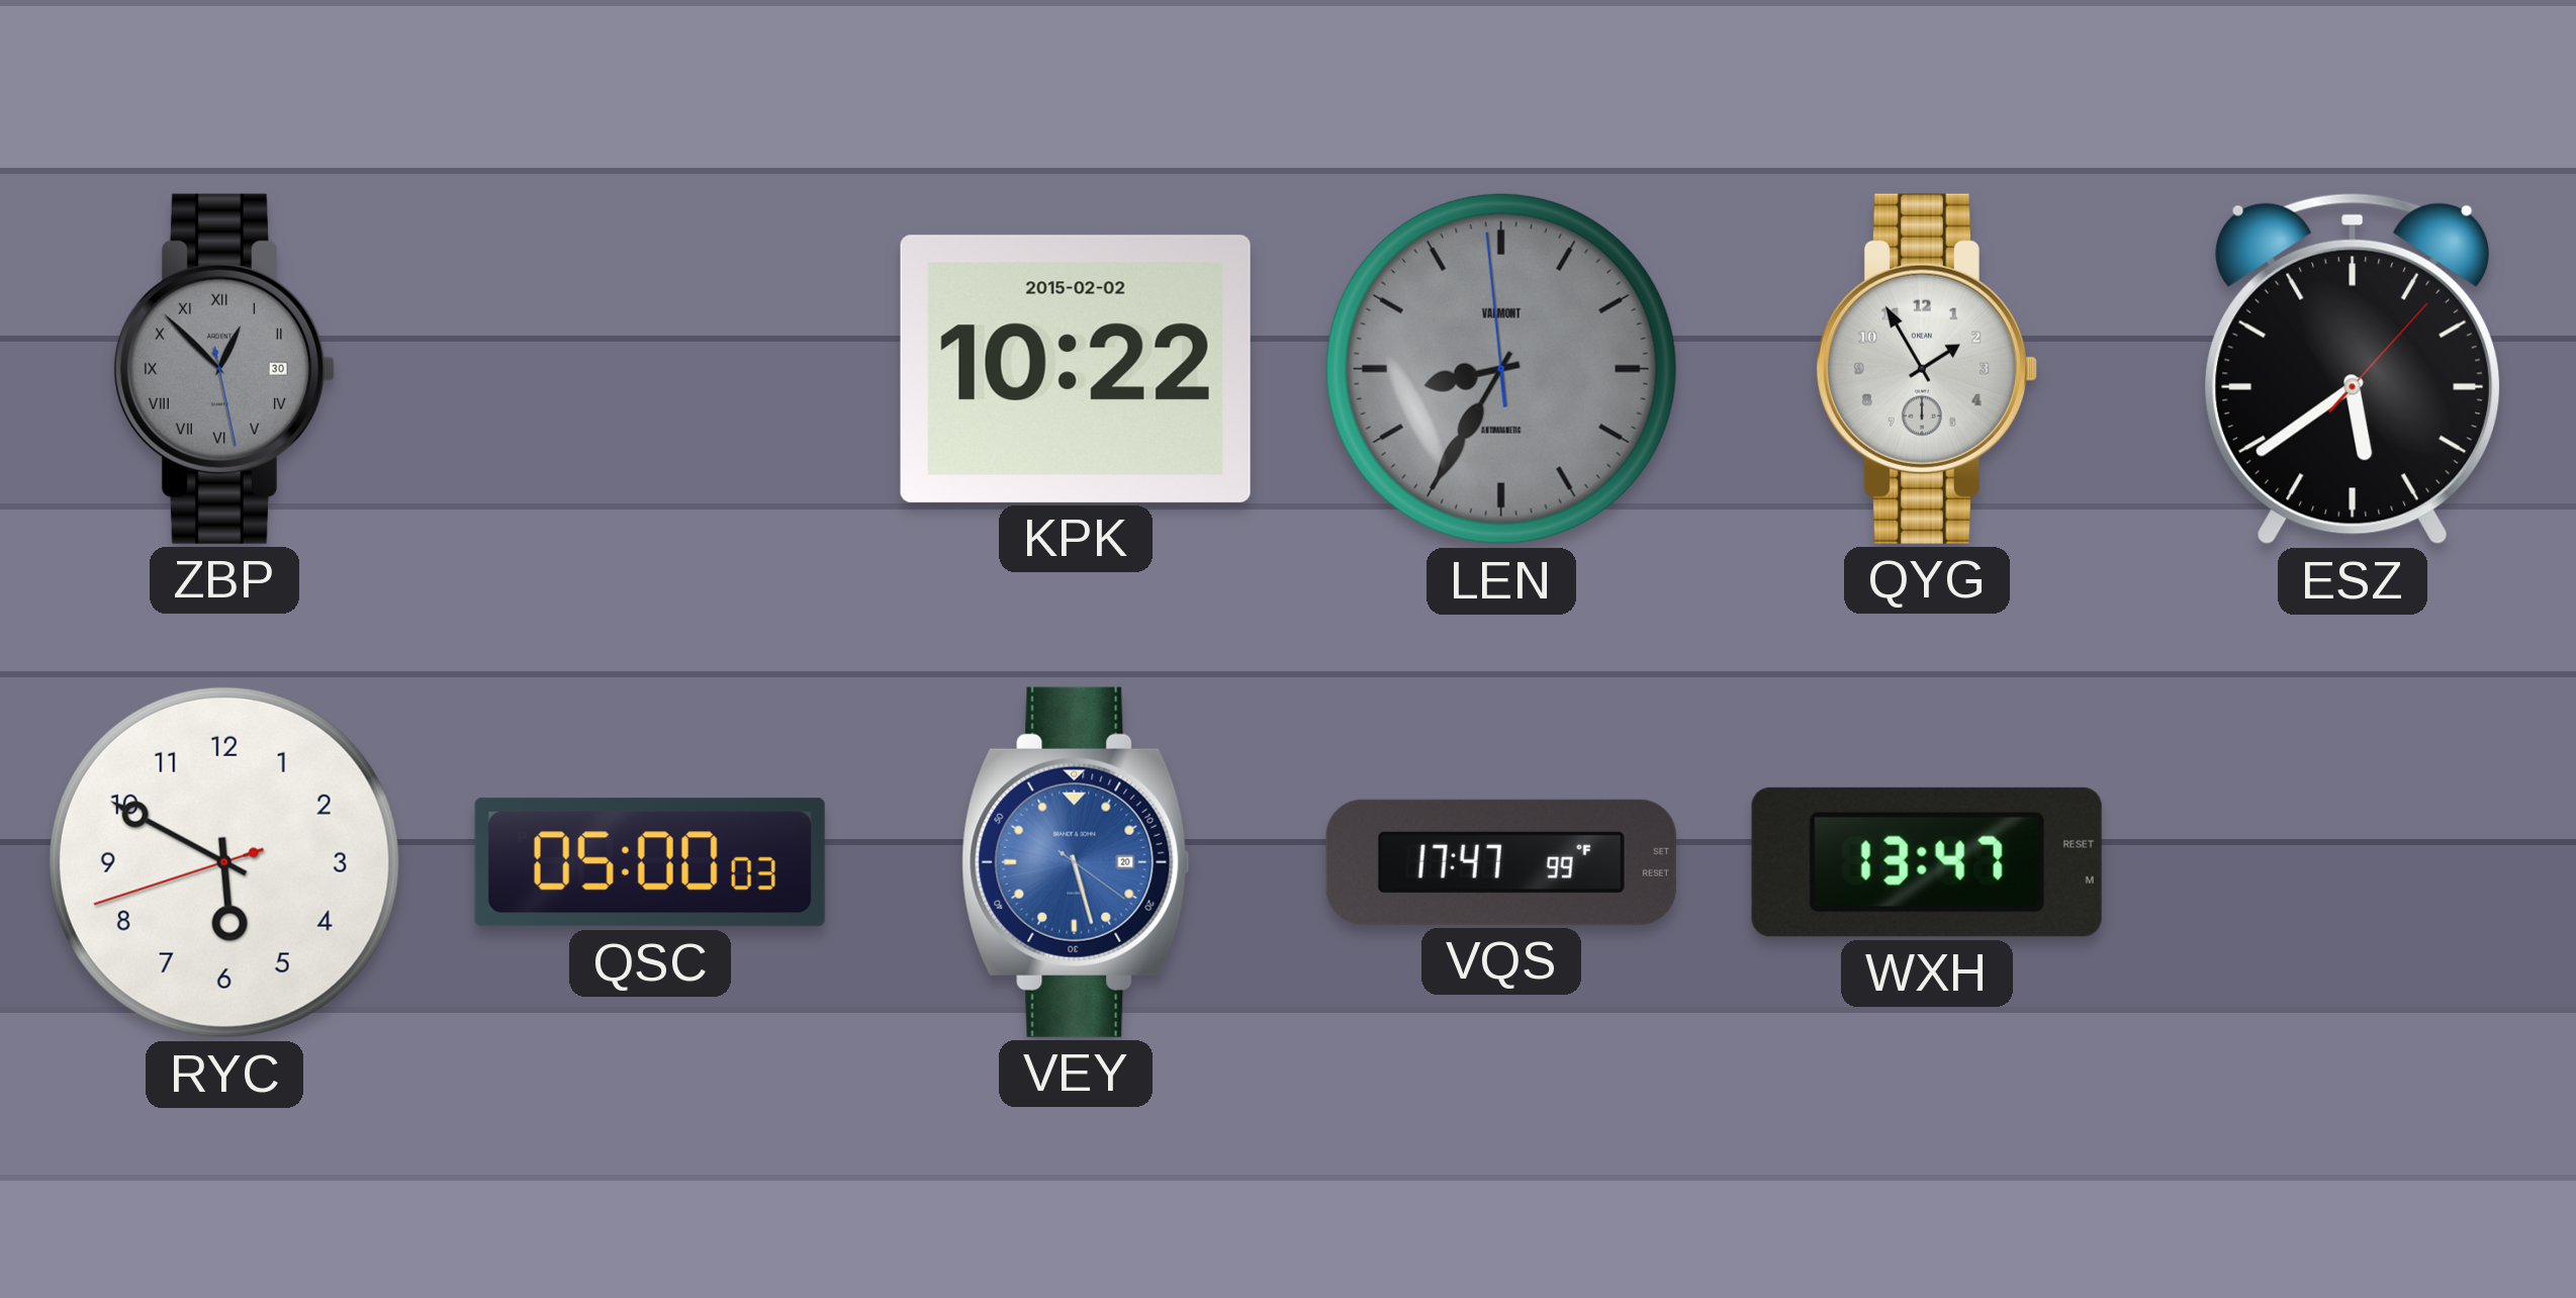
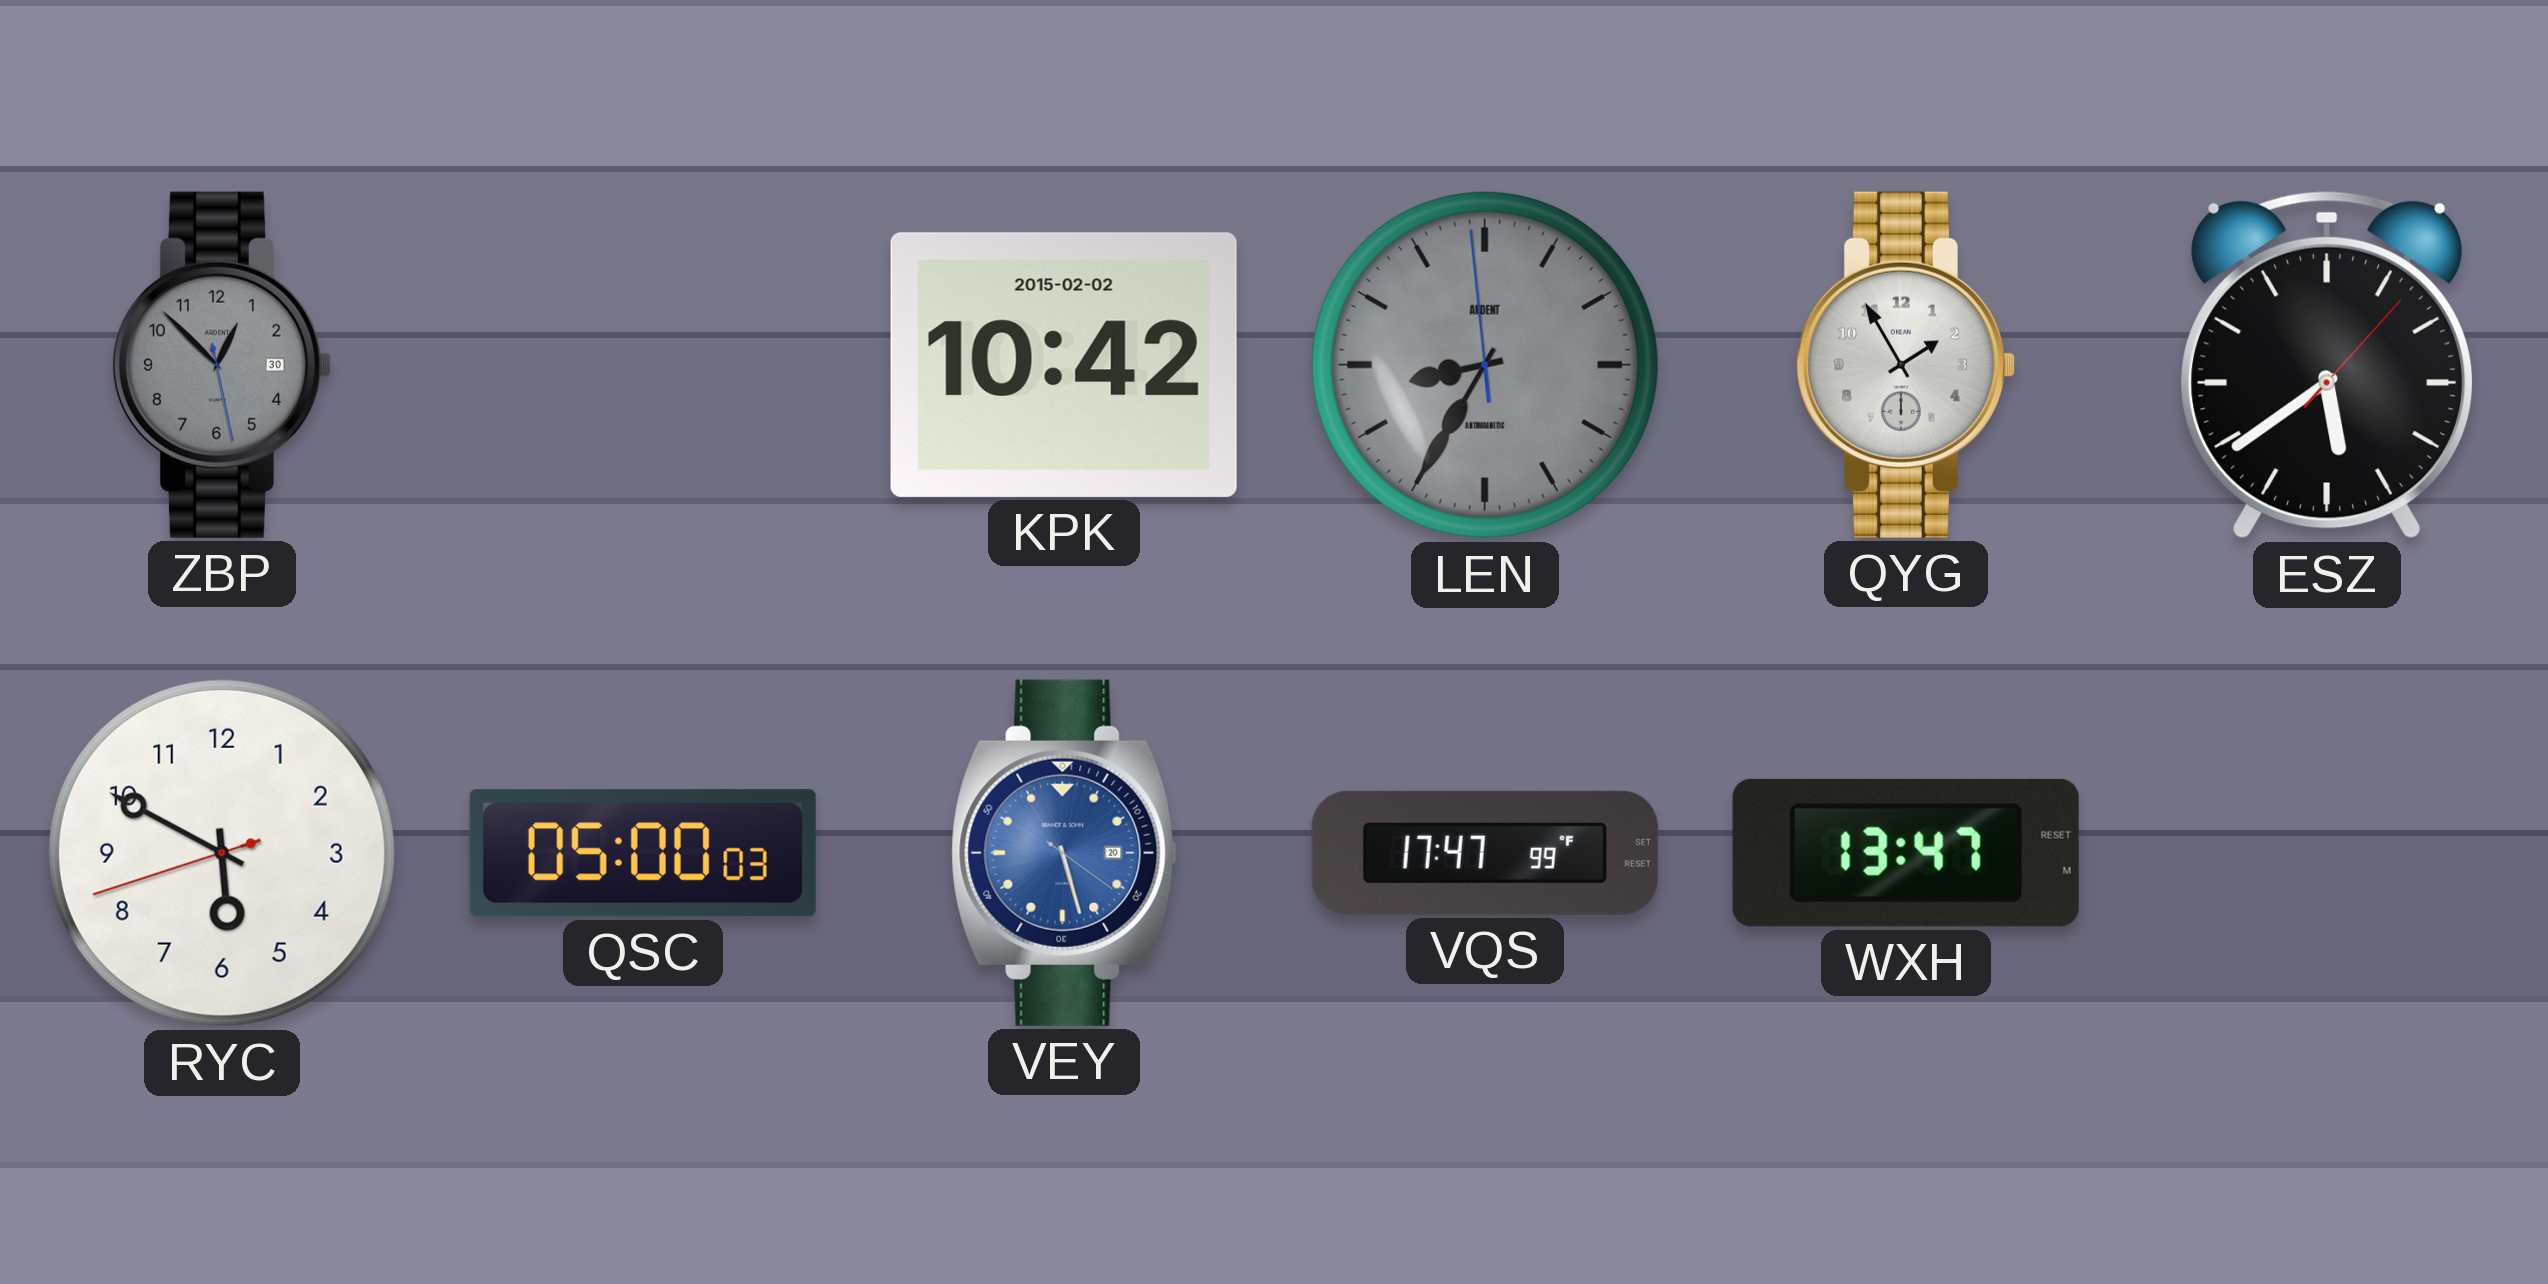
ZBP numerals: Roman -> Arabic (221, 365)
KPK: 10:22 -> 10:42 (1064, 365)
LEN brand: VALMONT -> ARDENT (1485, 365)
